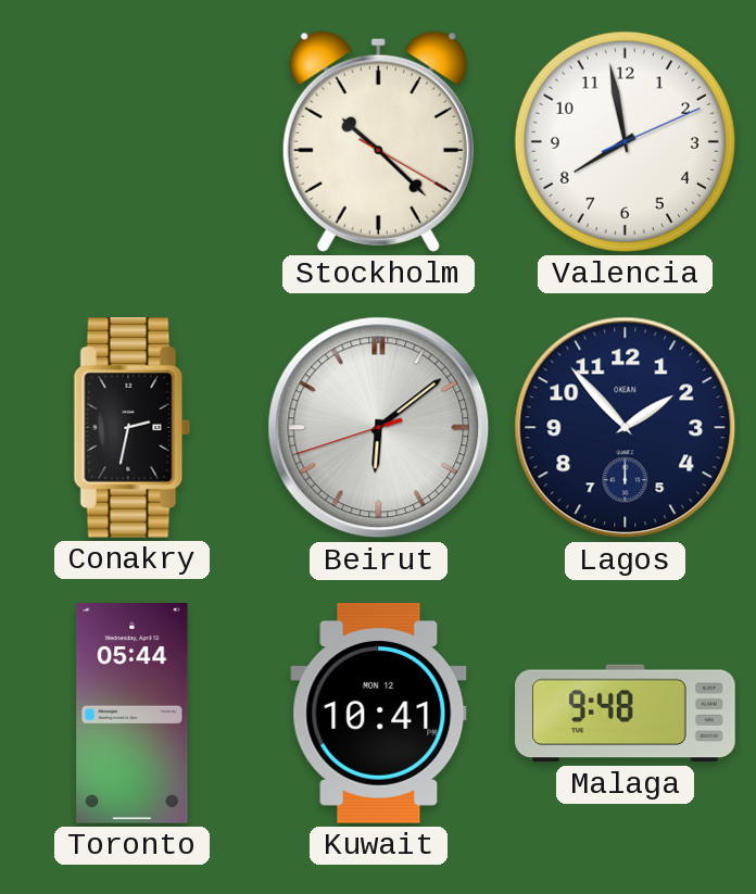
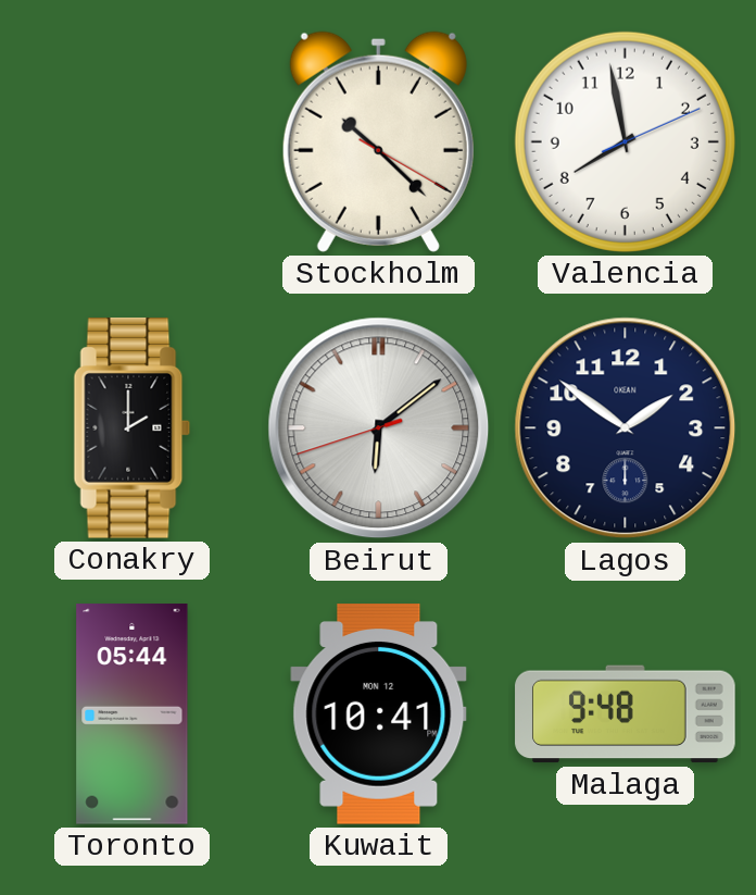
Conakry: 2:32 -> 2:00 (133, 428)
Lagos: 1:53 -> 1:51 (626, 428)
